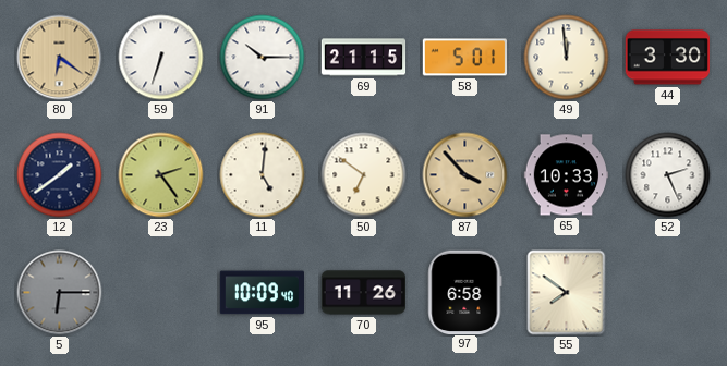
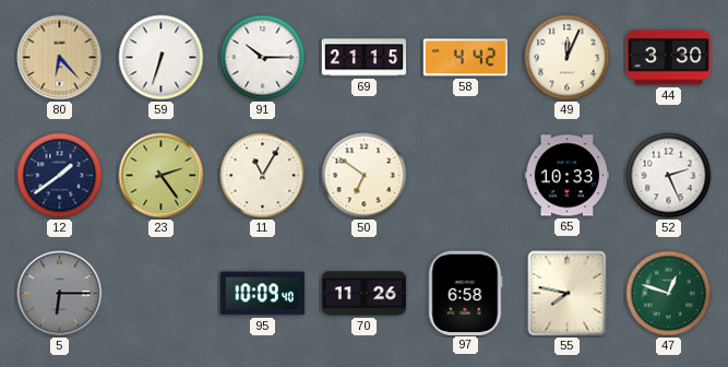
80: 6:21 -> 6:23 (60, 58)
58: 5:01 -> 4:42 (466, 58)
49: 11:59 -> 12:04 (568, 58)
11: 5:01 -> 11:05 (263, 176)
87: 3:53 -> none (465, 175)
55: 7:51 -> 7:47 (568, 294)
47: none -> 12:48 (669, 294)
